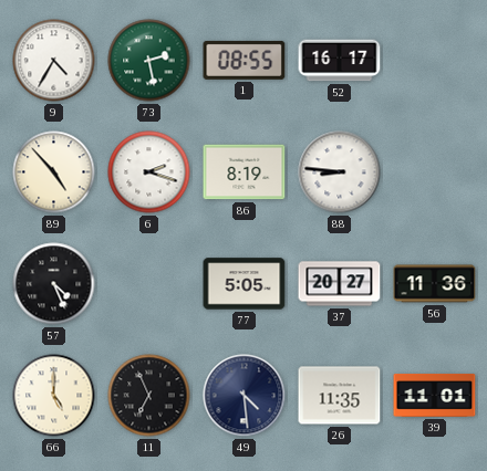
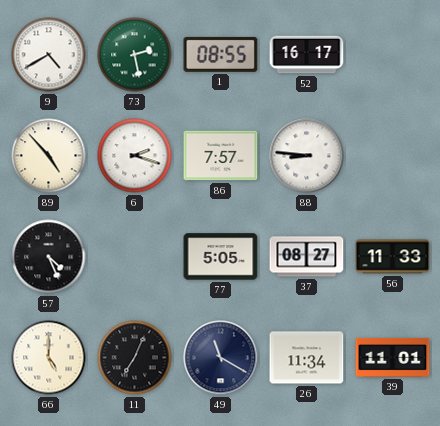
9: 4:35 -> 4:40 (49, 55)
86: 8:19 -> 7:57 (221, 156)
37: 20:27 -> 08:27 (307, 257)
56: 11:36 -> 11:33 (393, 257)
11: 6:56 -> 7:04 (135, 358)
49: 4:29 -> 11:20 (221, 358)
26: 11:35 -> 11:34 (307, 358)
